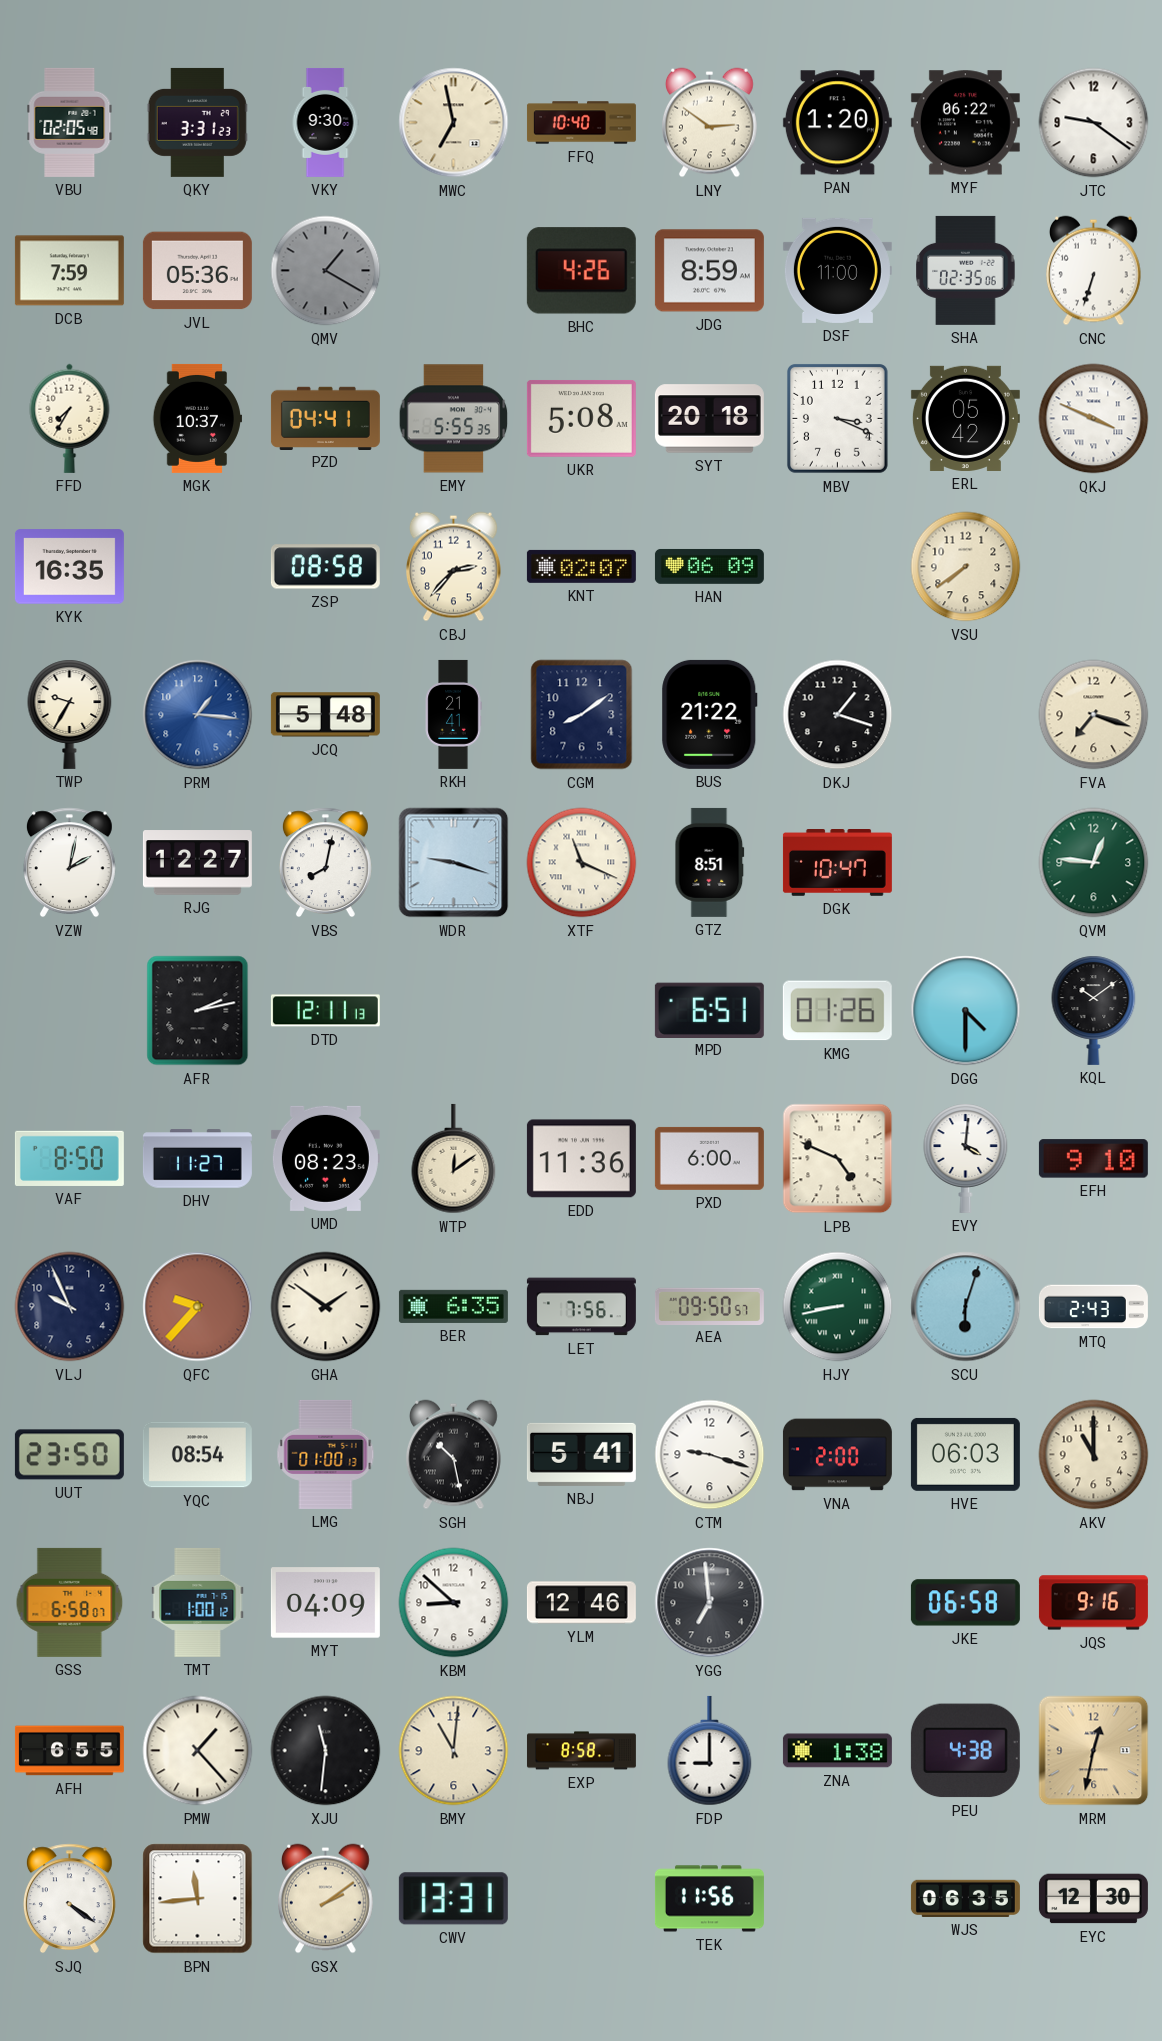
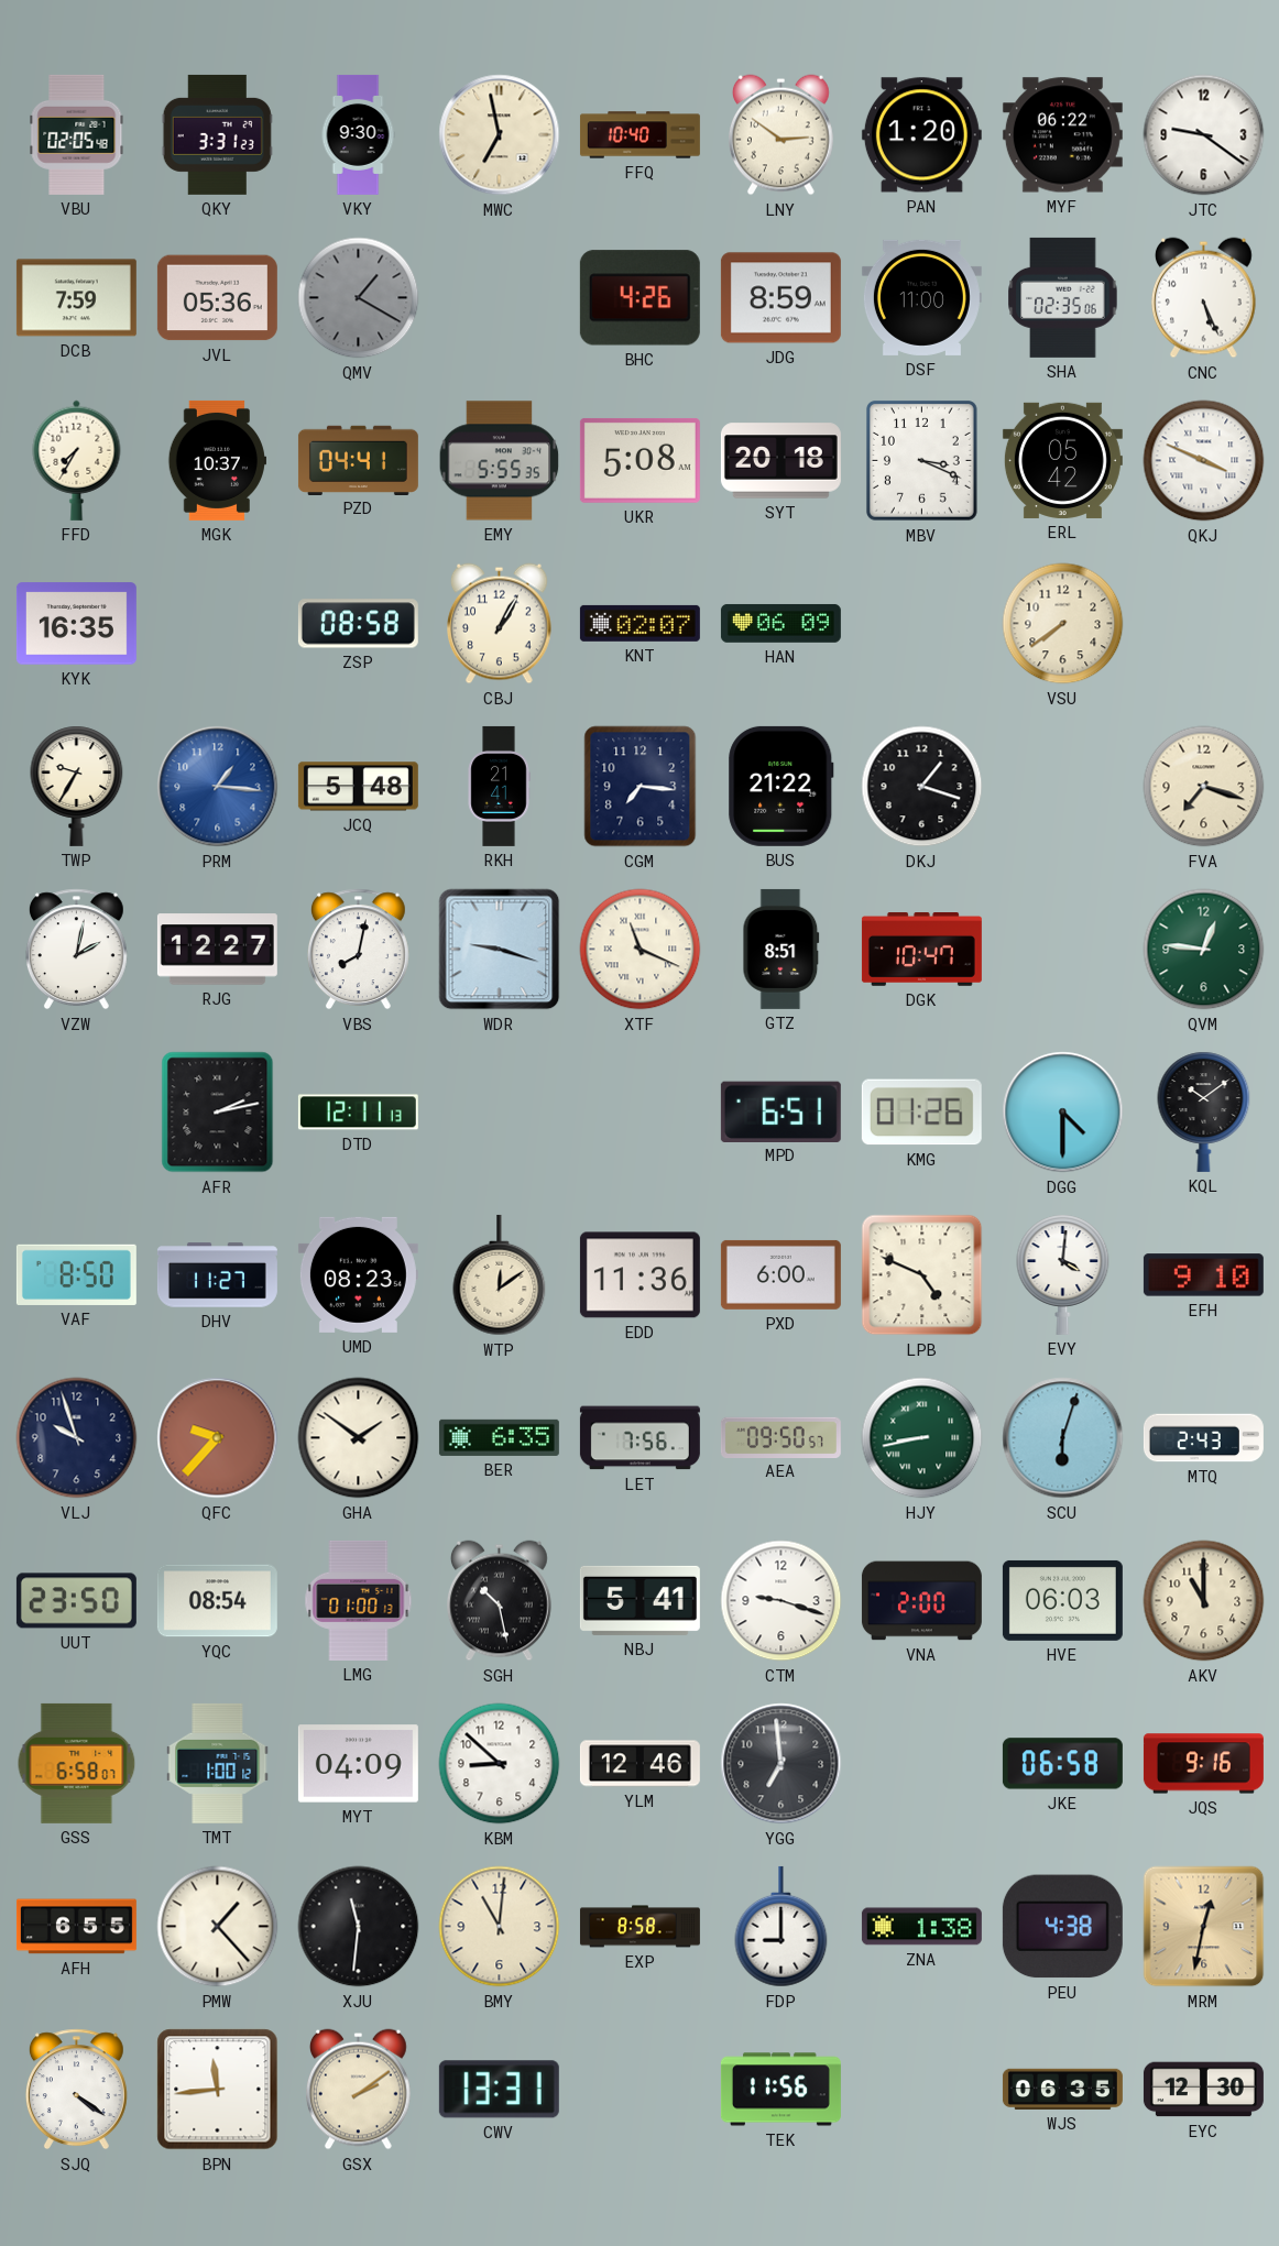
CNC: 6:33 -> 5:26 (1204, 298)
CBJ: 2:37 -> 1:05 (500, 624)
CGM: 8:09 -> 7:16 (641, 787)
VLJ: 9:56 -> 9:57 (77, 1438)
